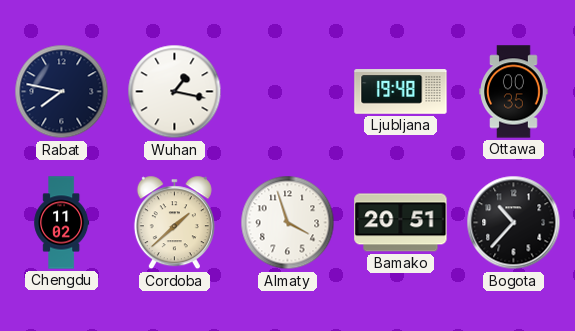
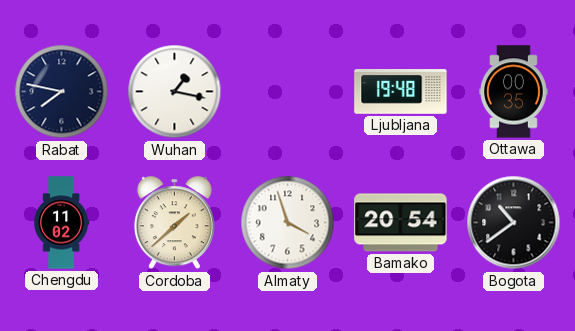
Bamako: 20:51 -> 20:54 (401, 223)
Bogota: 10:37 -> 10:39 (514, 223)
